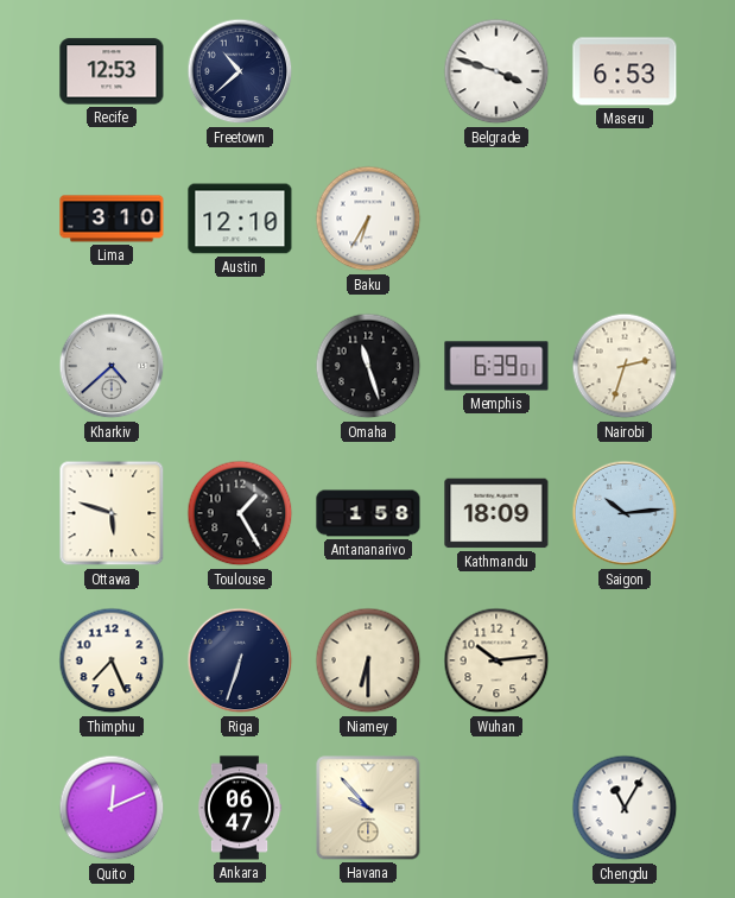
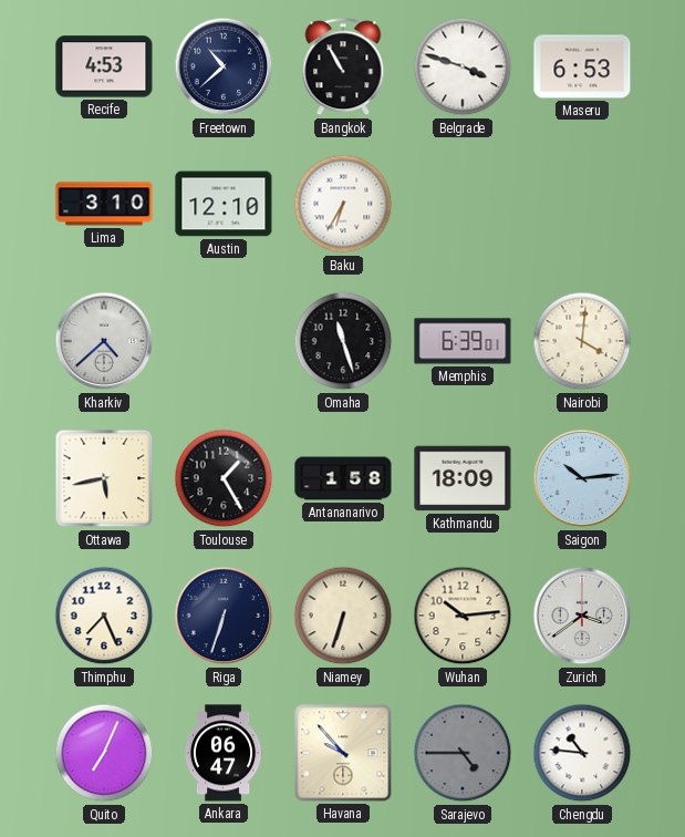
Recife: 12:53 -> 4:53 (104, 66)
Bangkok: none -> 10:55 (343, 68)
Nairobi: 2:33 -> 4:01 (582, 341)
Ottawa: 5:48 -> 5:43 (104, 478)
Niamey: 6:30 -> 6:33 (343, 616)
Zurich: none -> 3:39 (582, 616)
Quito: 12:11 -> 7:04 (104, 753)
Sarajevo: none -> 4:45 (463, 753)
Chengdu: 11:05 -> 10:46 (582, 753)
